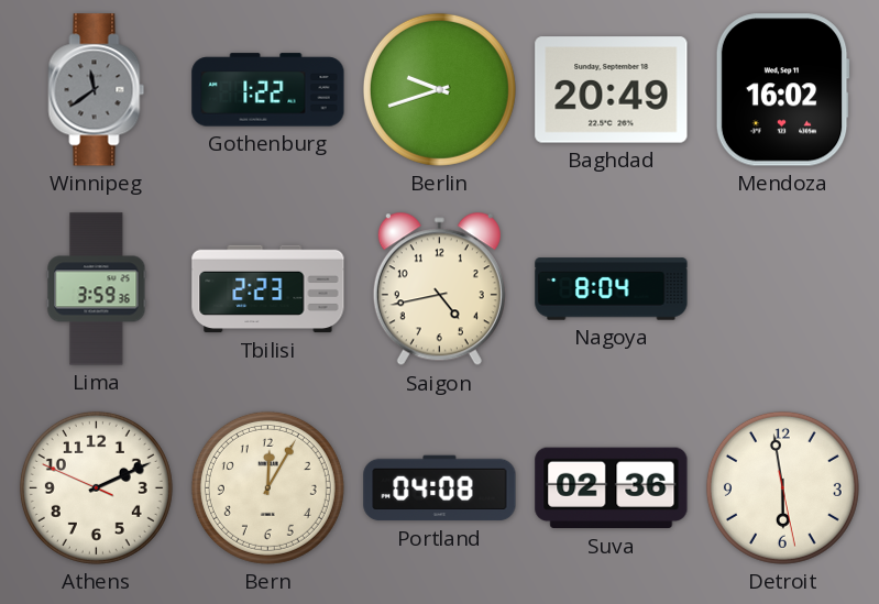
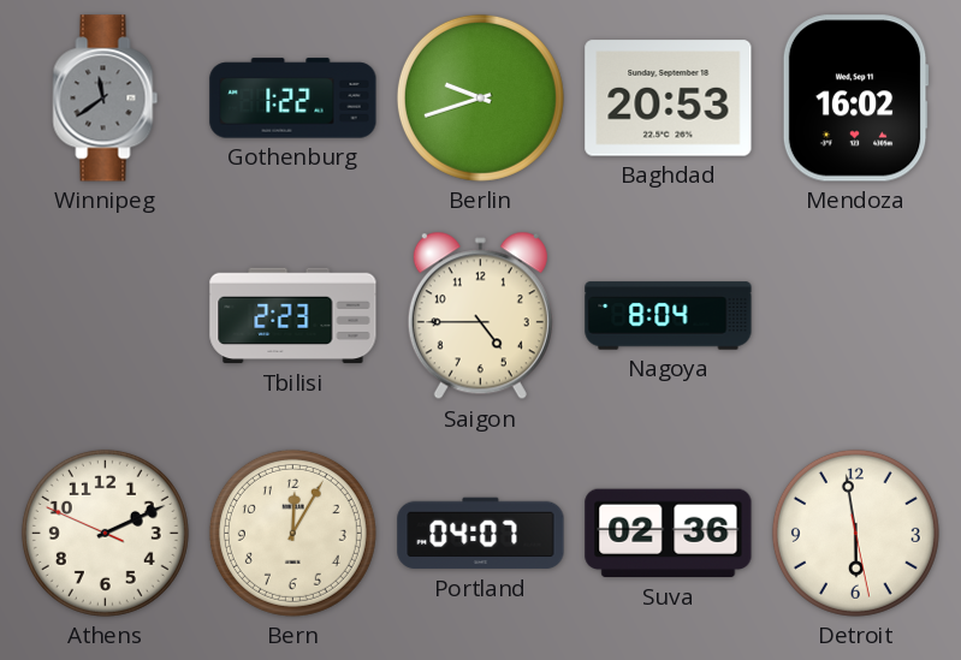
Baghdad: 20:49 -> 20:53 (669, 99)
Lima: 3:59 -> none (97, 289)
Saigon: 4:43 -> 4:45 (480, 316)
Portland: 04:08 -> 04:07 (481, 534)
